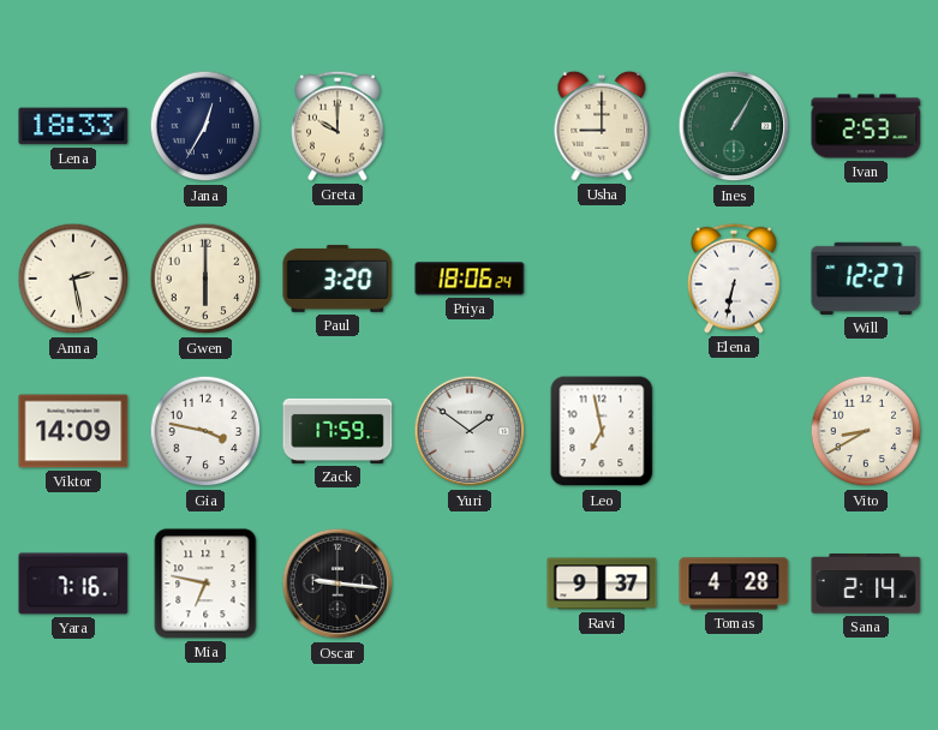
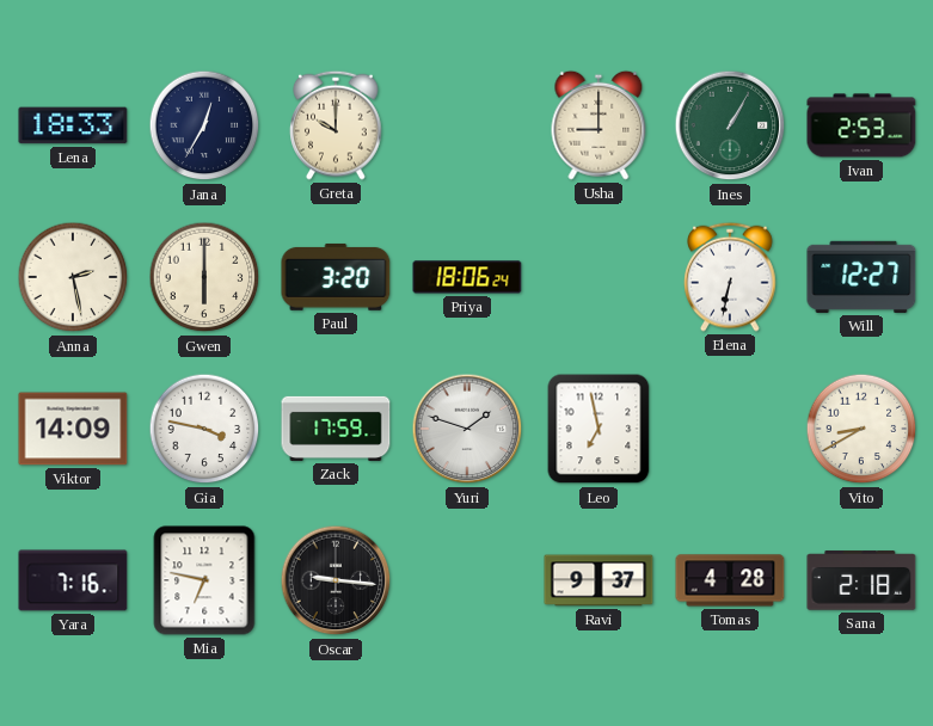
Yuri: 1:51 -> 1:48 (467, 429)
Sana: 2:14 -> 2:18 (861, 580)
